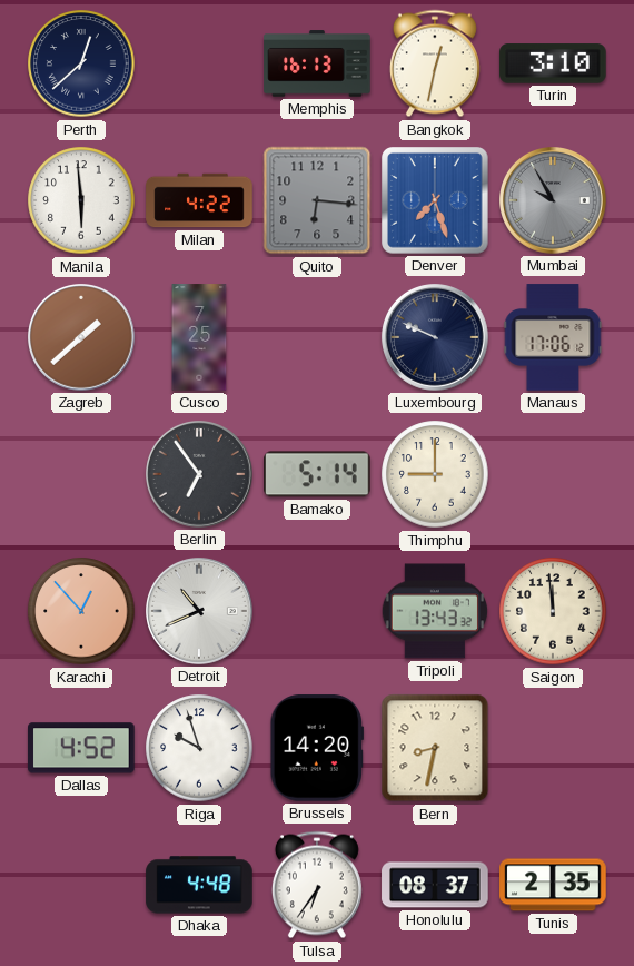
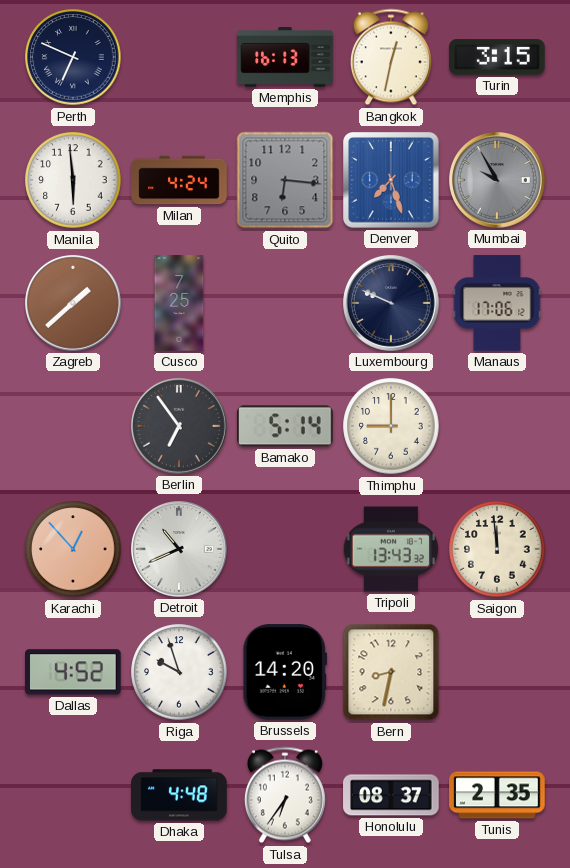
Perth: 12:38 -> 6:49 (73, 57)
Turin: 3:10 -> 3:15 (497, 57)
Milan: 4:22 -> 4:24 (179, 180)
